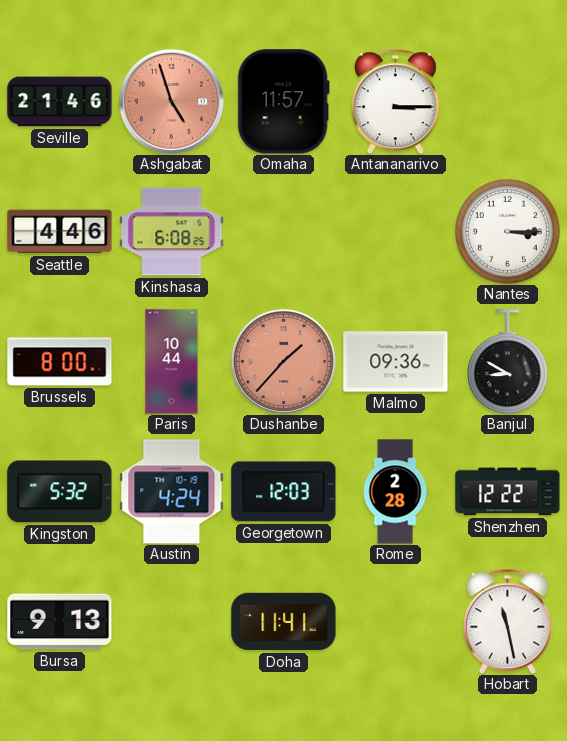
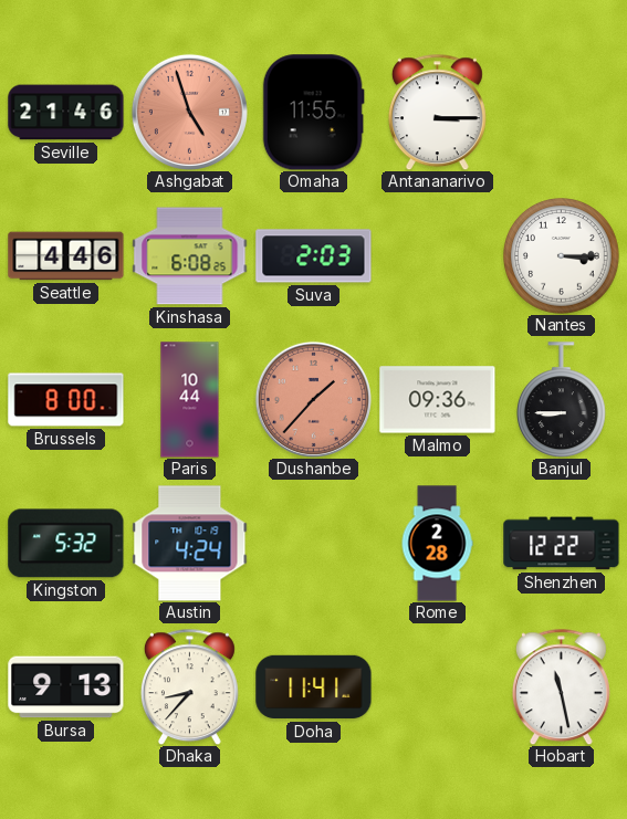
Omaha: 11:57 -> 11:55 (313, 113)
Suva: none -> 2:03 (314, 256)
Banjul: 8:50 -> 8:45 (562, 400)
Georgetown: 12:03 -> none (284, 492)
Dhaka: none -> 8:37 (189, 686)
